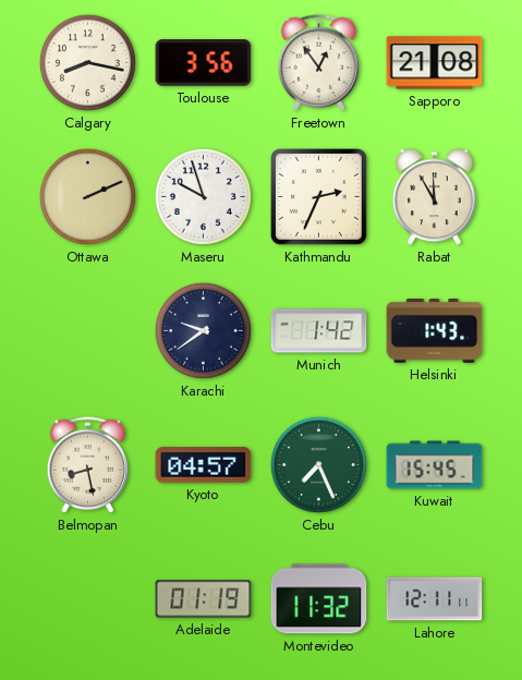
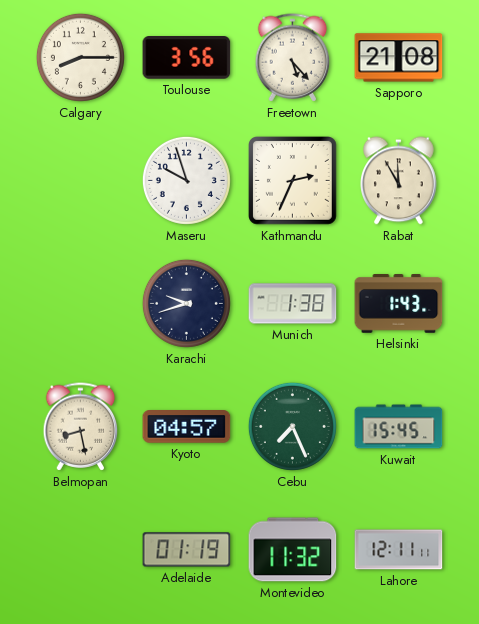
Calgary: 8:17 -> 8:15 (80, 57)
Freetown: 12:54 -> 5:23 (293, 58)
Ottawa: 2:11 -> none (87, 196)
Karachi: 9:39 -> 9:42 (186, 303)
Munich: 1:42 -> 1:38 (293, 304)
